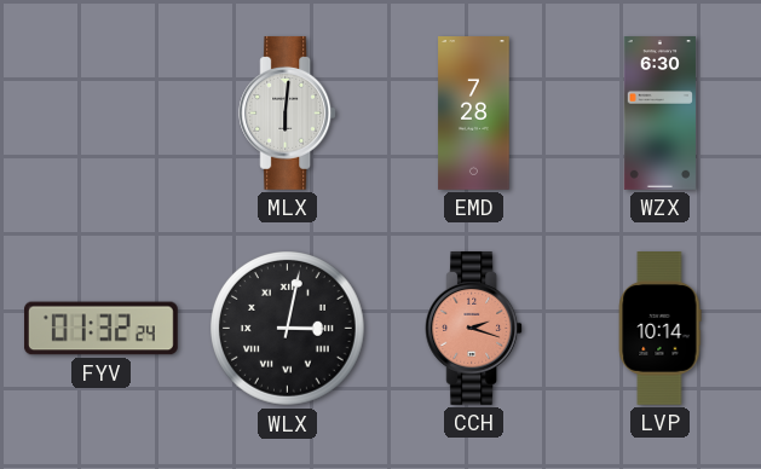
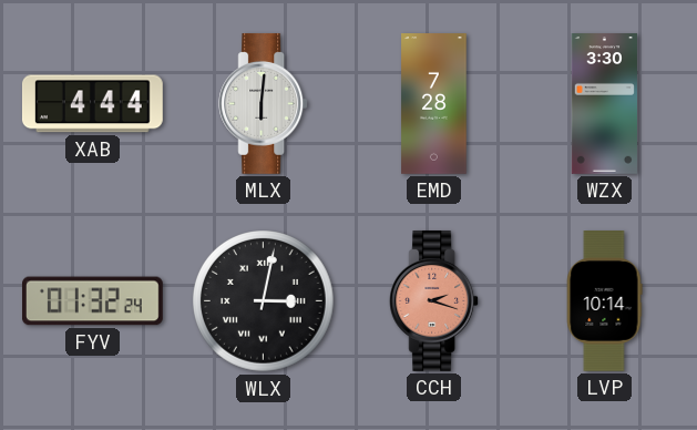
XAB: none -> 4:44 (92, 104)
WZX: 6:30 -> 3:30 (604, 104)
